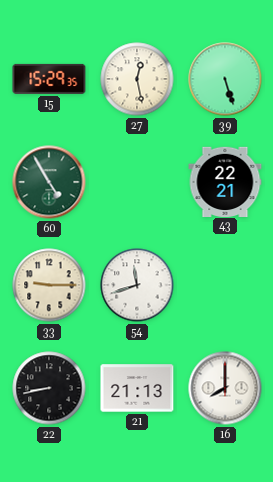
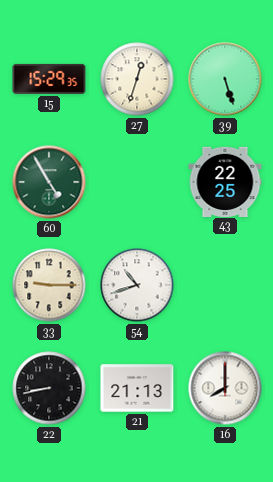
27: 12:28 -> 12:33 (137, 79)
43: 22:21 -> 22:25 (225, 181)
54: 11:42 -> 10:42 (137, 285)
